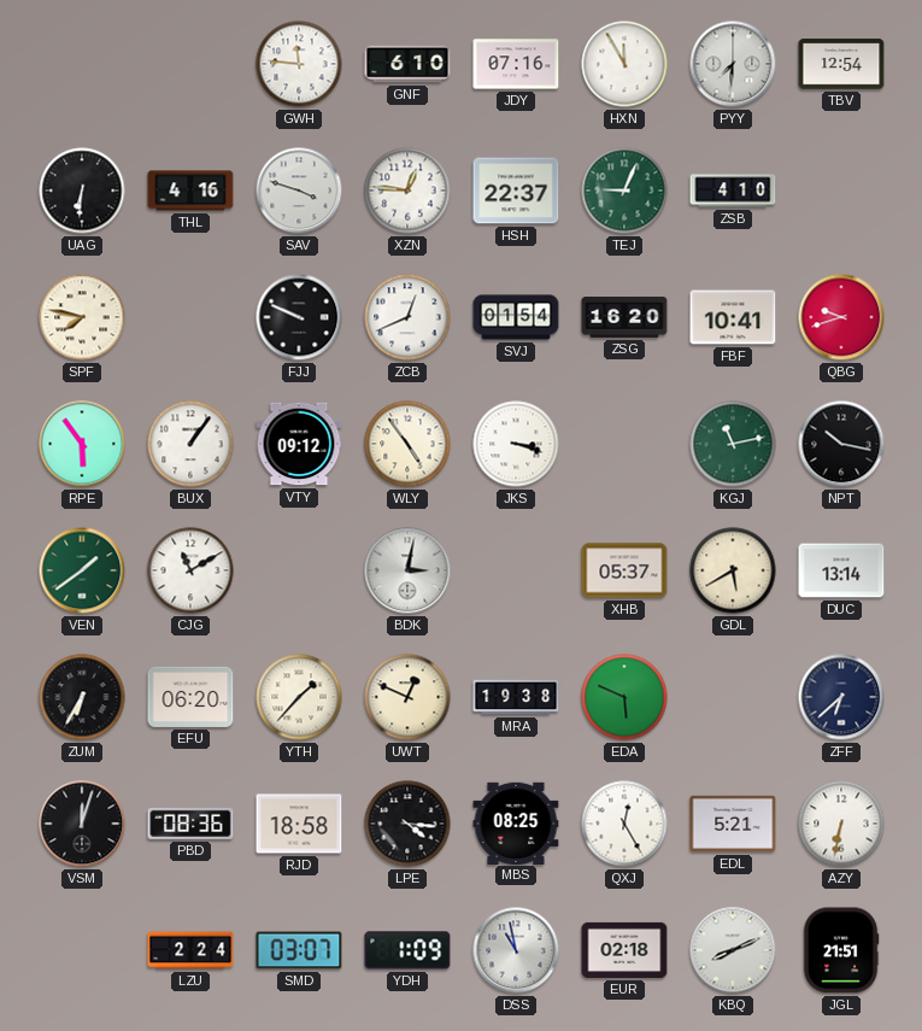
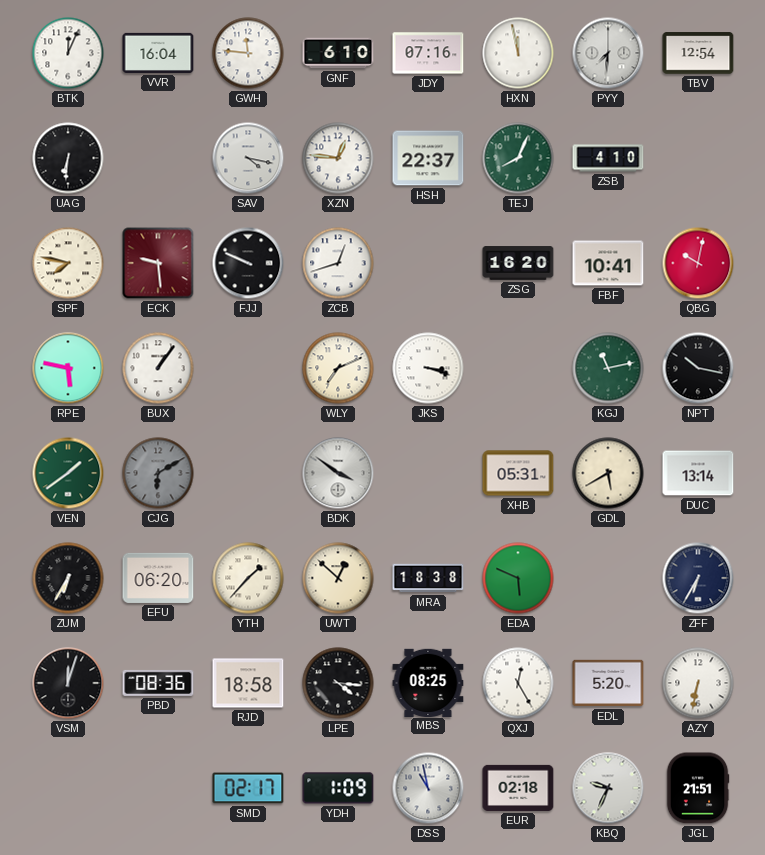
BTK: none -> 12:04 (68, 53)
VVR: none -> 16:04 (158, 53)
HXN: 11:55 -> 11:58 (518, 53)
THL: 4:16 -> none (190, 191)
SAV: 3:48 -> 4:17 (248, 158)
TEJ: 9:04 -> 8:04 (518, 158)
ECK: none -> 9:29 (158, 263)
ZCB: 12:41 -> 12:42 (338, 263)
SVJ: 01:54 -> none (516, 317)
QBG: 9:42 -> 10:02 (698, 263)
RPE: 5:54 -> 5:47 (68, 368)
VTY: 09:12 -> none (299, 444)
WLY: 4:54 -> 7:11 (338, 368)
CJG: 11:10 -> 6:10 (158, 473)
CJG dial: white -> grey (158, 473)
BDK: 3:02 -> 3:51 (338, 473)
XHB: 05:37 -> 05:31 (518, 473)
UWT: 12:49 -> 12:52 (338, 578)
MRA: 19:38 -> 18:38 (428, 578)
ZFF: 6:38 -> 6:35 (698, 578)
EDL: 5:21 -> 5:20 (608, 683)
LZU: 2:24 -> none (190, 950)
SMD: 03:07 -> 02:17 (248, 788)
KBQ: 8:11 -> 9:34 (608, 788)
